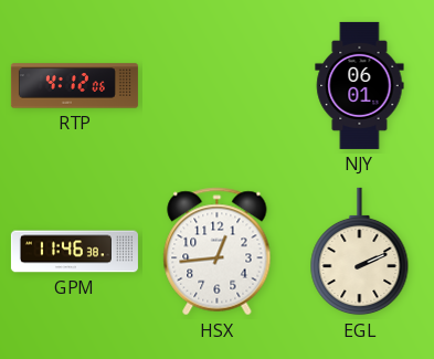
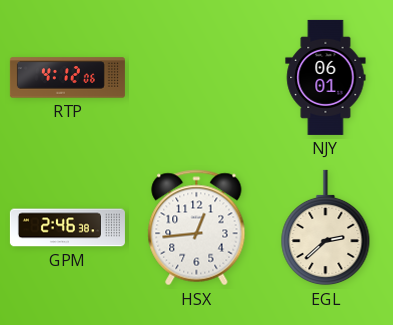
GPM: 11:46 -> 2:46 (67, 228)
EGL: 2:11 -> 2:38 (326, 228)
